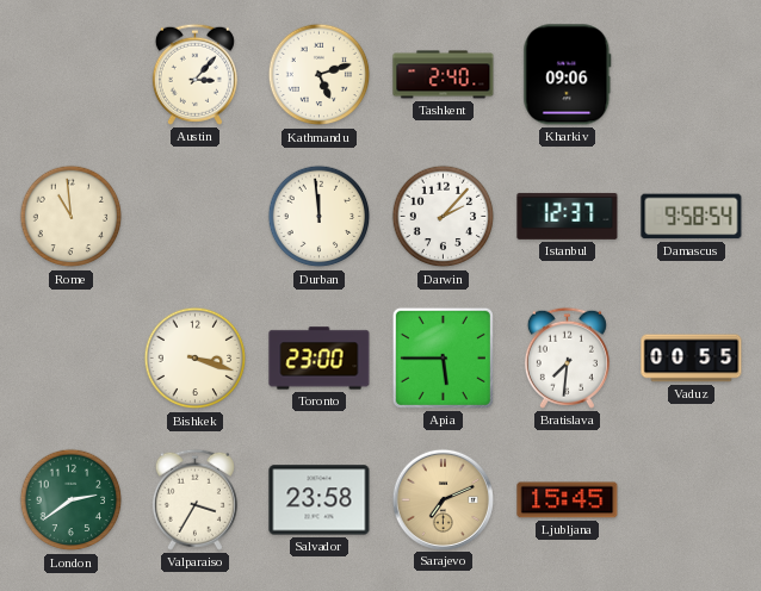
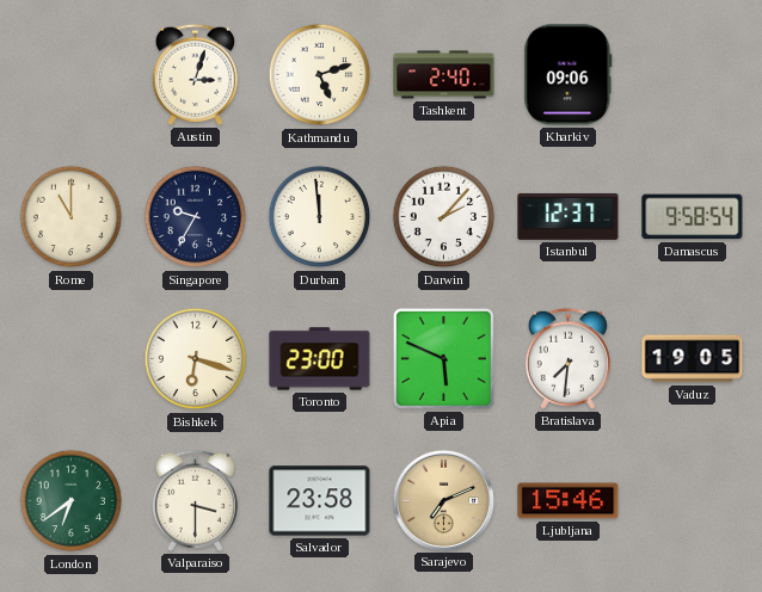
Austin: 3:07 -> 3:03 (195, 74)
Rome: 10:59 -> 11:00 (72, 217)
Singapore: none -> 9:35 (196, 217)
Bishkek: 3:18 -> 6:18 (196, 359)
Apia: 5:45 -> 5:49 (443, 358)
Vaduz: 00:55 -> 19:05 (693, 359)
London: 2:39 -> 6:39 (72, 501)
Valparaiso: 3:35 -> 3:30 (195, 500)
Ljubljana: 15:45 -> 15:46 (569, 501)
